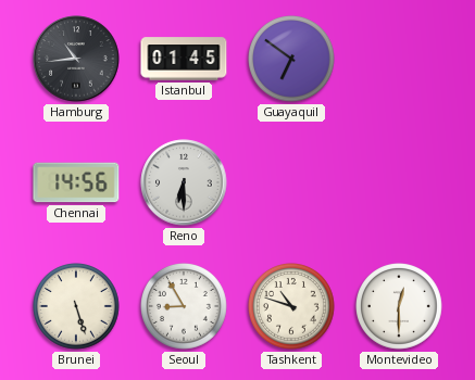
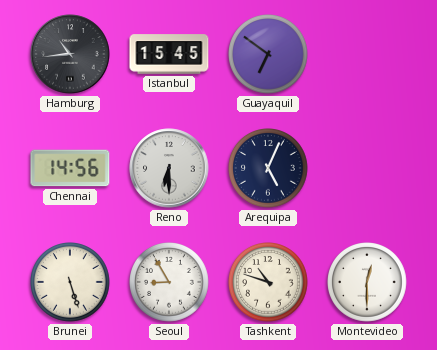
Istanbul: 01:45 -> 15:45 (169, 54)
Arequipa: none -> 5:04 (269, 169)
